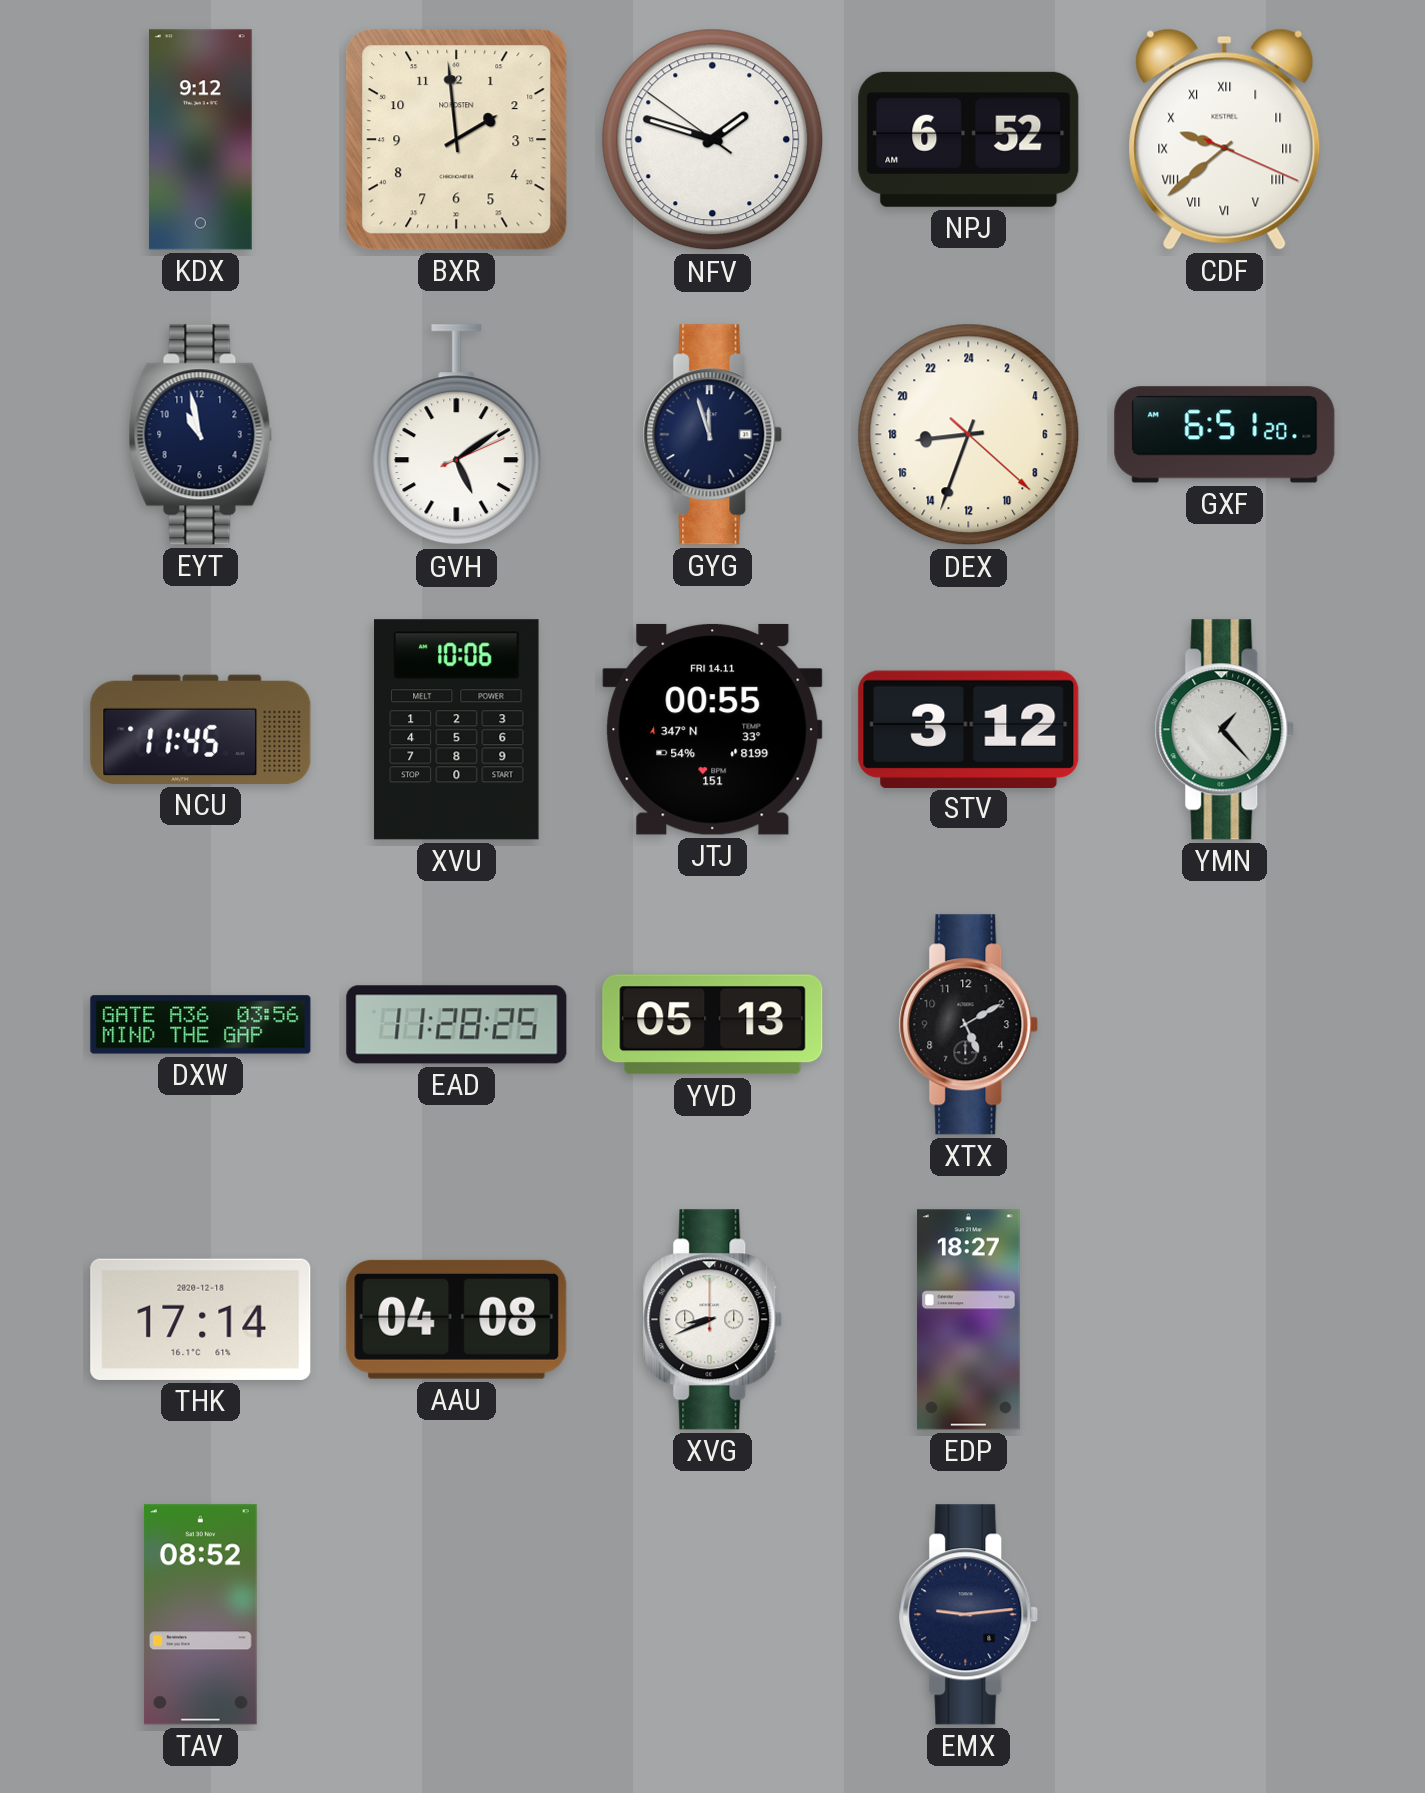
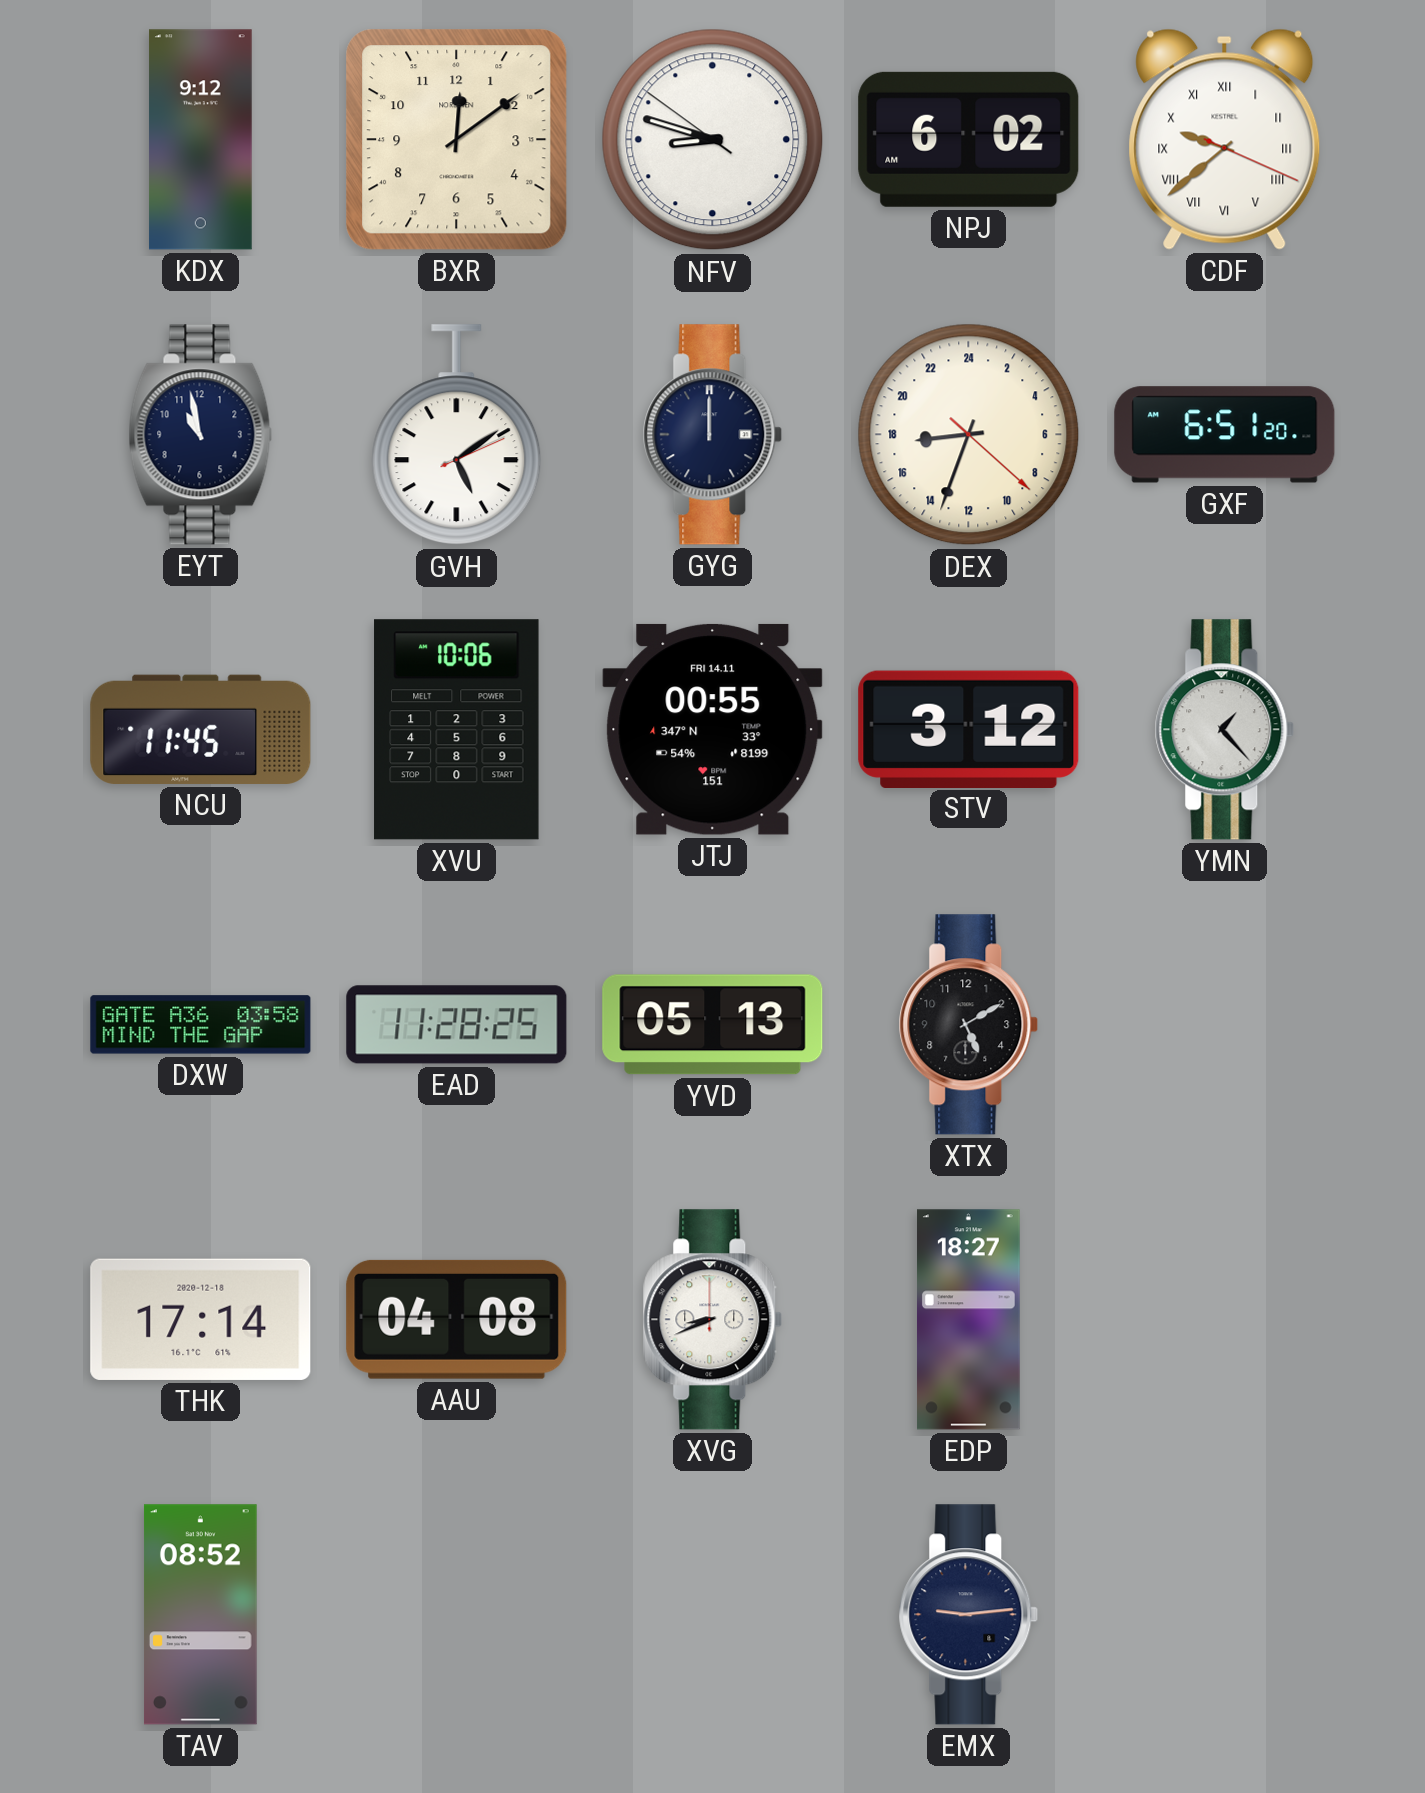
BXR: 1:59 -> 12:09 (457, 140)
NFV: 1:47 -> 8:47 (713, 140)
NPJ: 6:52 -> 6:02 (969, 139)
GYG: 11:57 -> 12:00 (713, 435)
DXW: 03:56 -> 03:58 (201, 1025)
